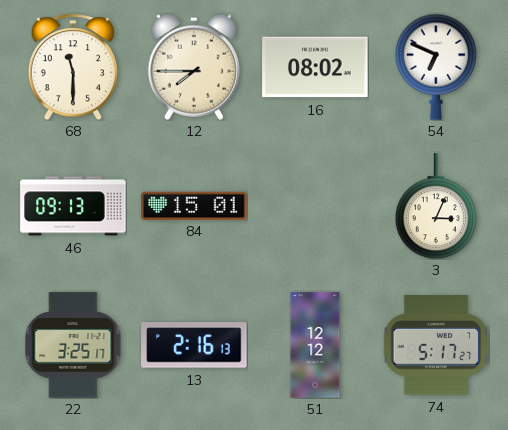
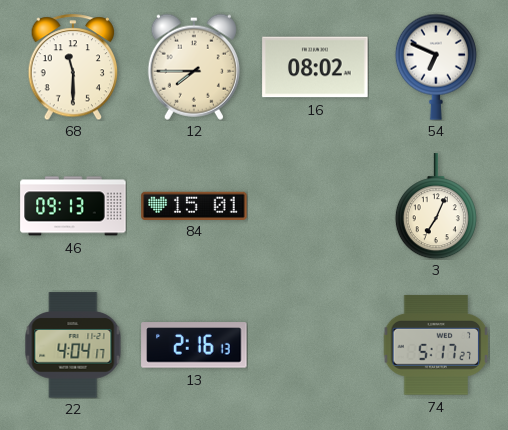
3: 3:04 -> 7:04 (436, 206)
22: 3:25 -> 4:04 (73, 345)
51: 12:12 -> none (315, 345)
